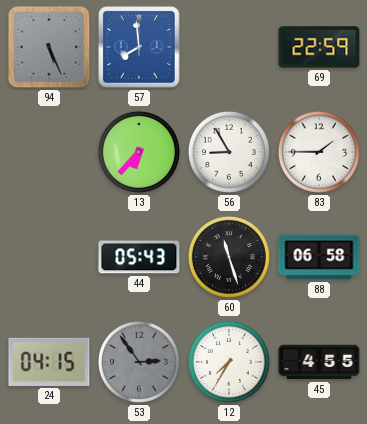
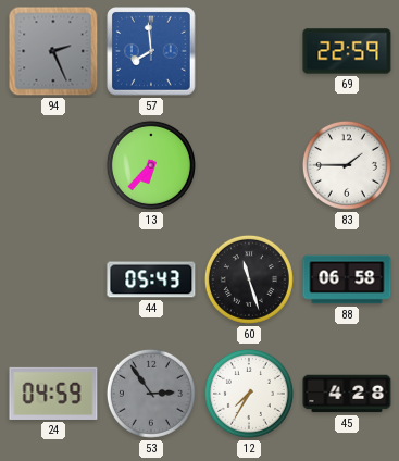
94: 5:26 -> 2:26 (53, 51)
56: 8:55 -> none (229, 152)
24: 04:15 -> 04:59 (53, 394)
45: 4:55 -> 4:28 (347, 394)
